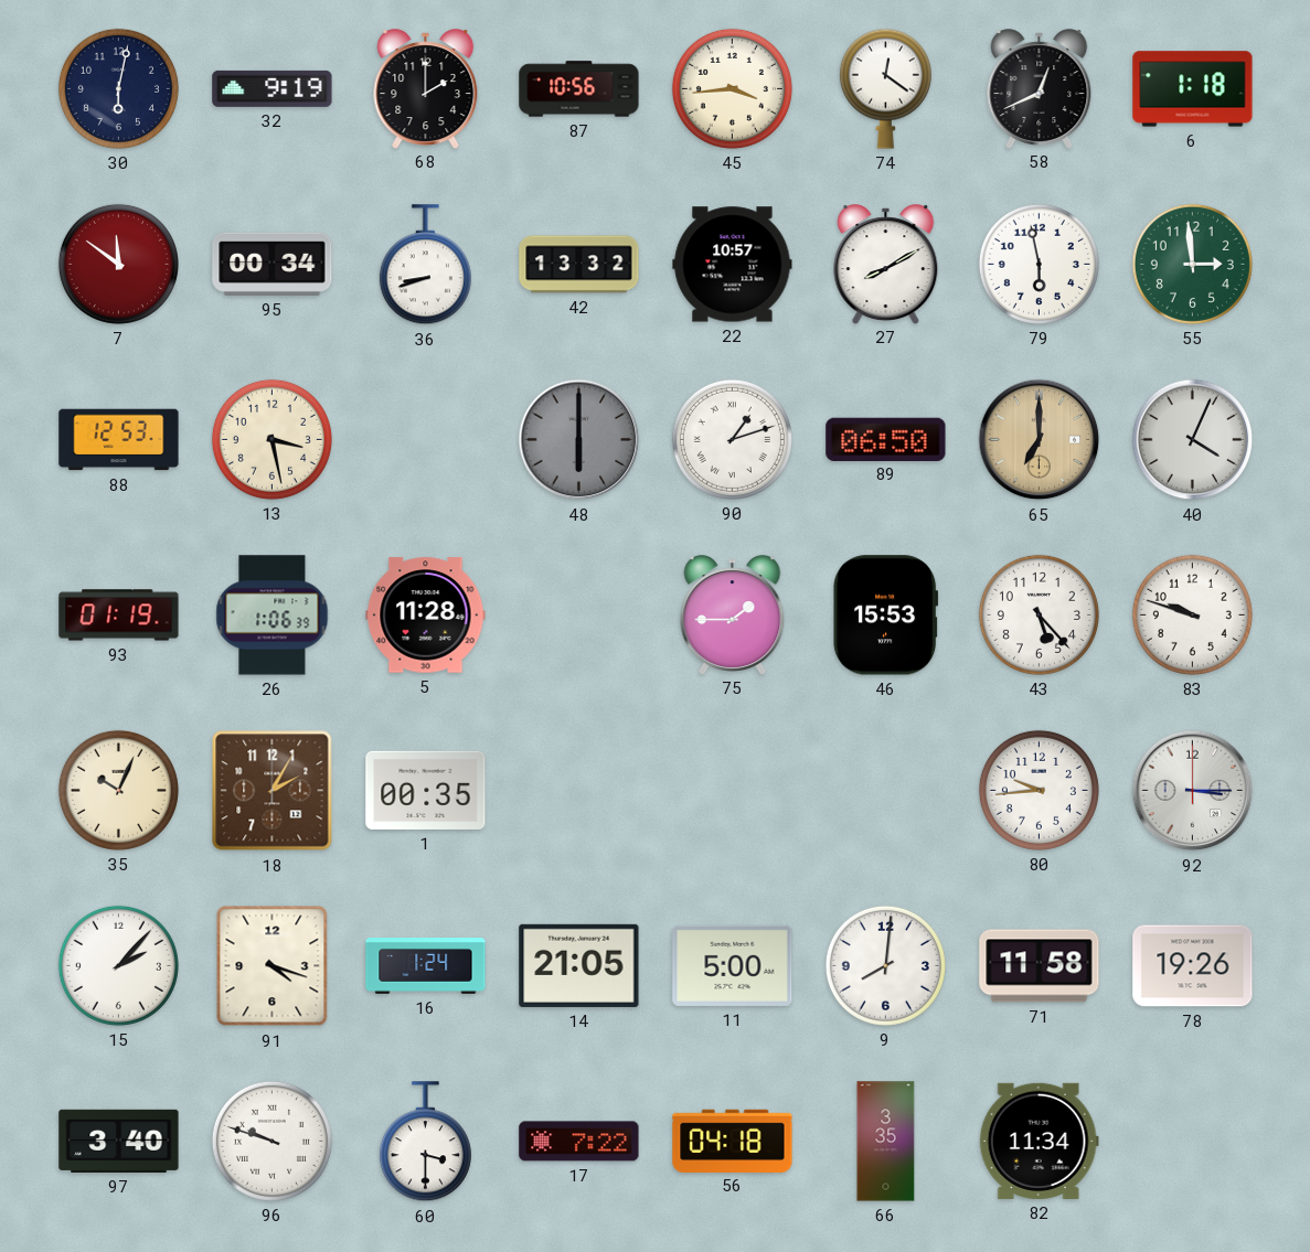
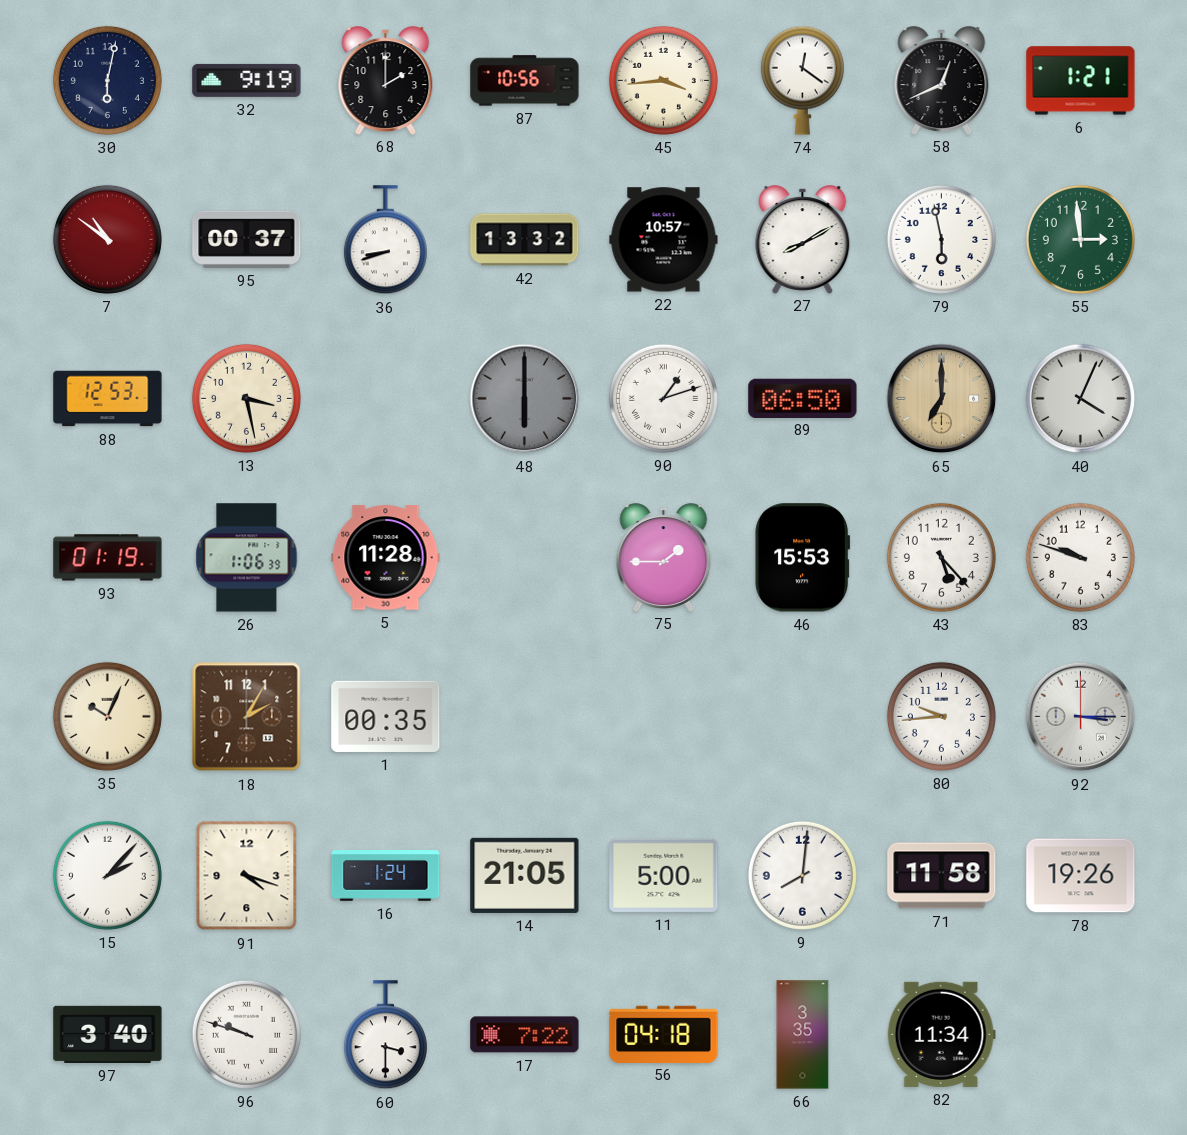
6: 1:18 -> 1:21 (1081, 81)
7: 11:51 -> 10:51 (107, 239)
95: 00:34 -> 00:37 (247, 239)
